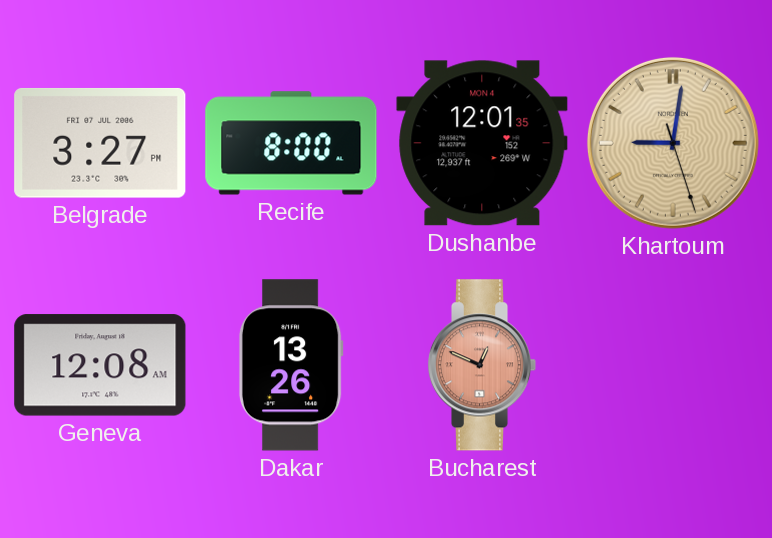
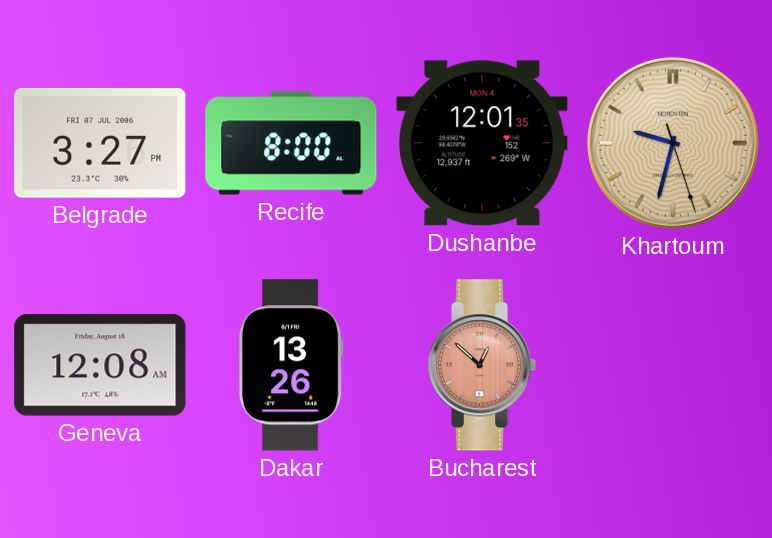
Khartoum: 9:01 -> 9:32 (673, 143)
Bucharest: 12:49 -> 12:52 (482, 365)
